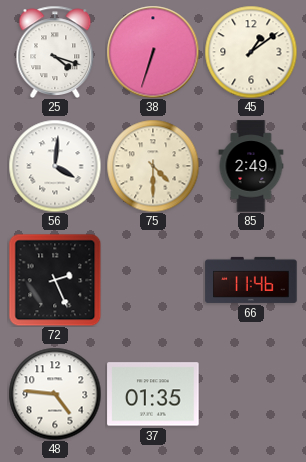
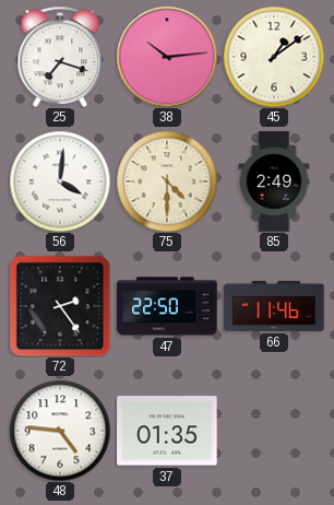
25: 4:18 -> 7:18 (60, 57)
38: 6:33 -> 10:14 (167, 57)
72: 2:26 -> 2:24 (60, 306)
47: none -> 22:50 (167, 306)
